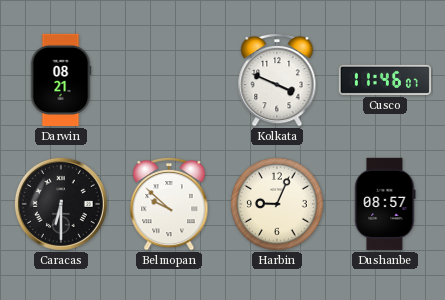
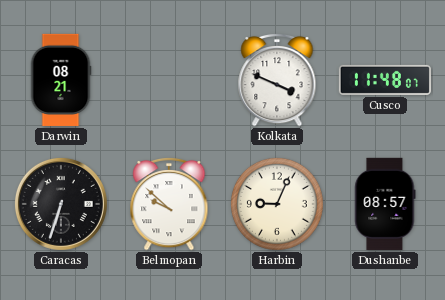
Cusco: 11:46 -> 11:48 (385, 80)
Caracas: 6:30 -> 6:33 (61, 204)
